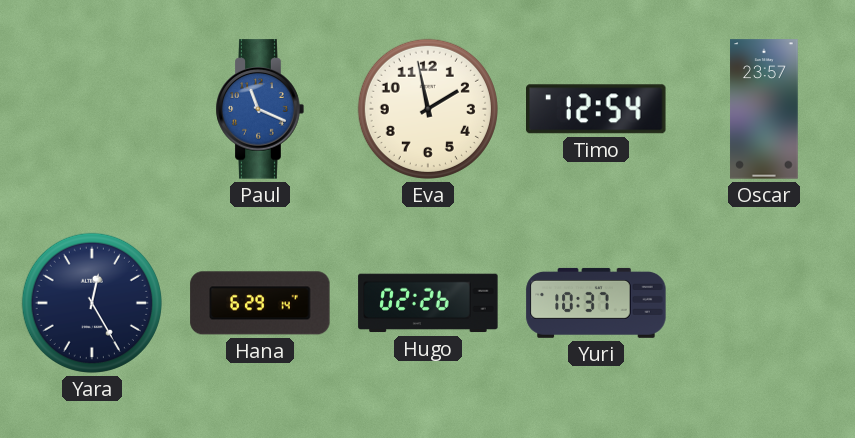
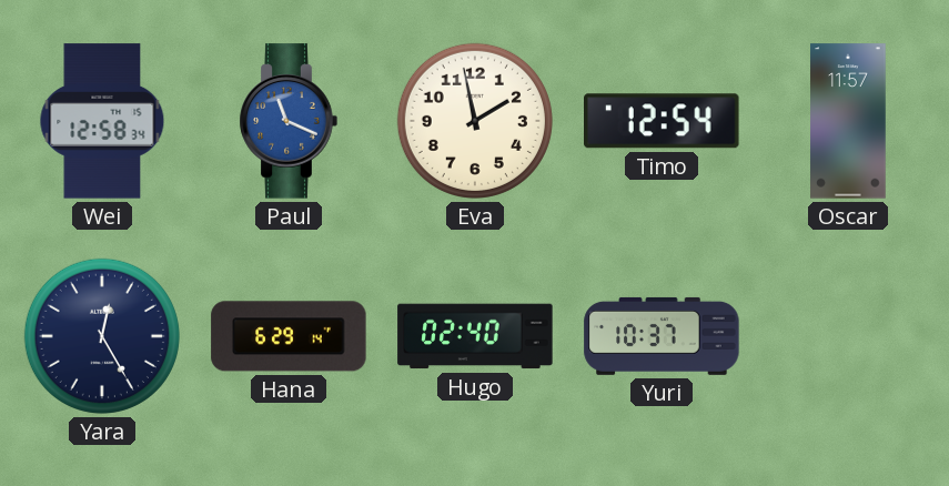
Wei: none -> 12:58 (102, 121)
Oscar: 23:57 -> 11:57 (848, 121)
Hugo: 02:26 -> 02:40 (475, 336)
